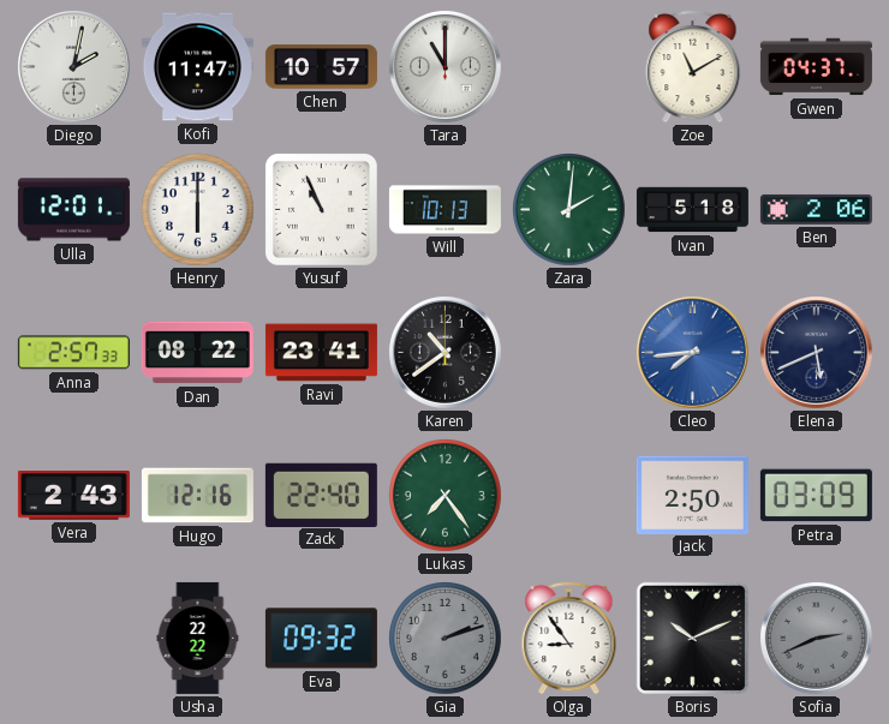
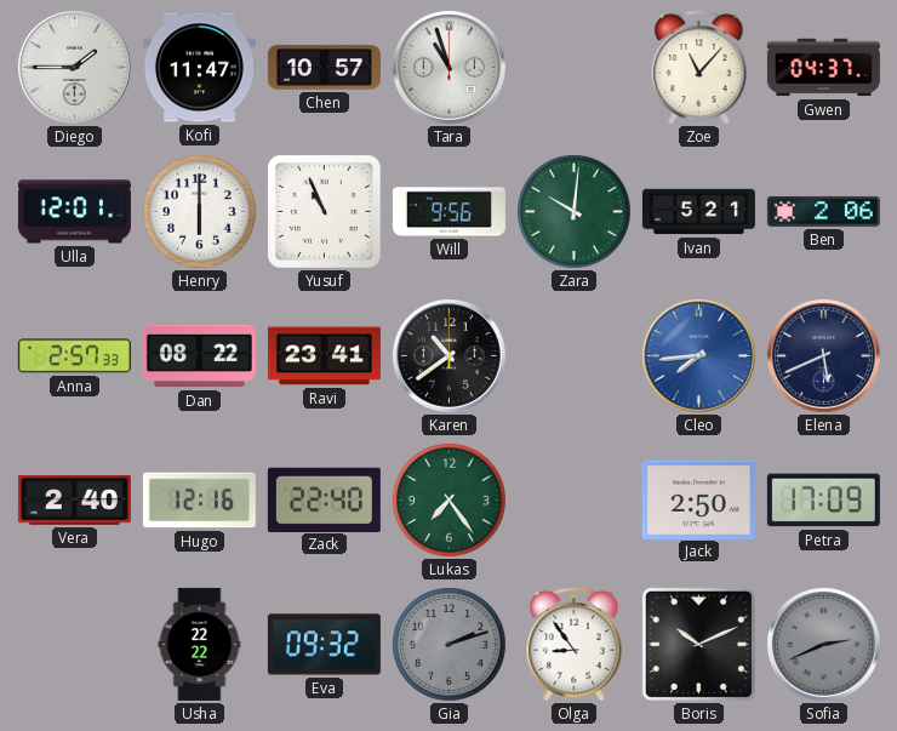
Diego: 2:02 -> 1:45 (74, 67)
Tara: 11:00 -> 10:57 (448, 67)
Zoe: 11:10 -> 11:07 (699, 67)
Will: 10:13 -> 9:56 (448, 212)
Zara: 2:01 -> 10:01 (575, 212)
Ivan: 5:18 -> 5:21 (698, 212)
Vera: 2:43 -> 2:40 (74, 501)
Petra: 03:09 -> 17:09 (823, 501)
